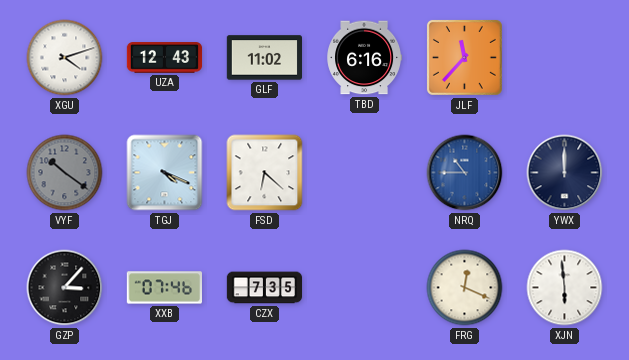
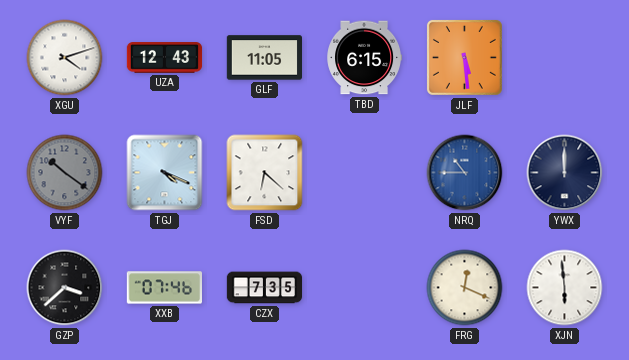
GLF: 11:02 -> 11:05 (264, 58)
TBD: 6:16 -> 6:15 (364, 58)
JLF: 11:37 -> 5:29 (464, 57)
GZP: 3:07 -> 3:38 (65, 288)
